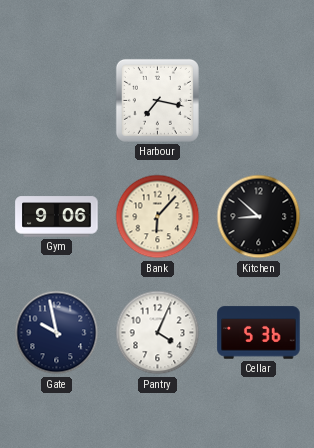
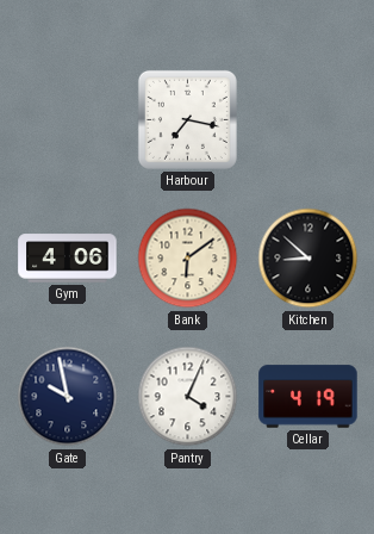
Gym: 9:06 -> 4:06 (68, 259)
Bank: 6:07 -> 6:09 (188, 259)
Cellar: 5:36 -> 4:19 (308, 397)
